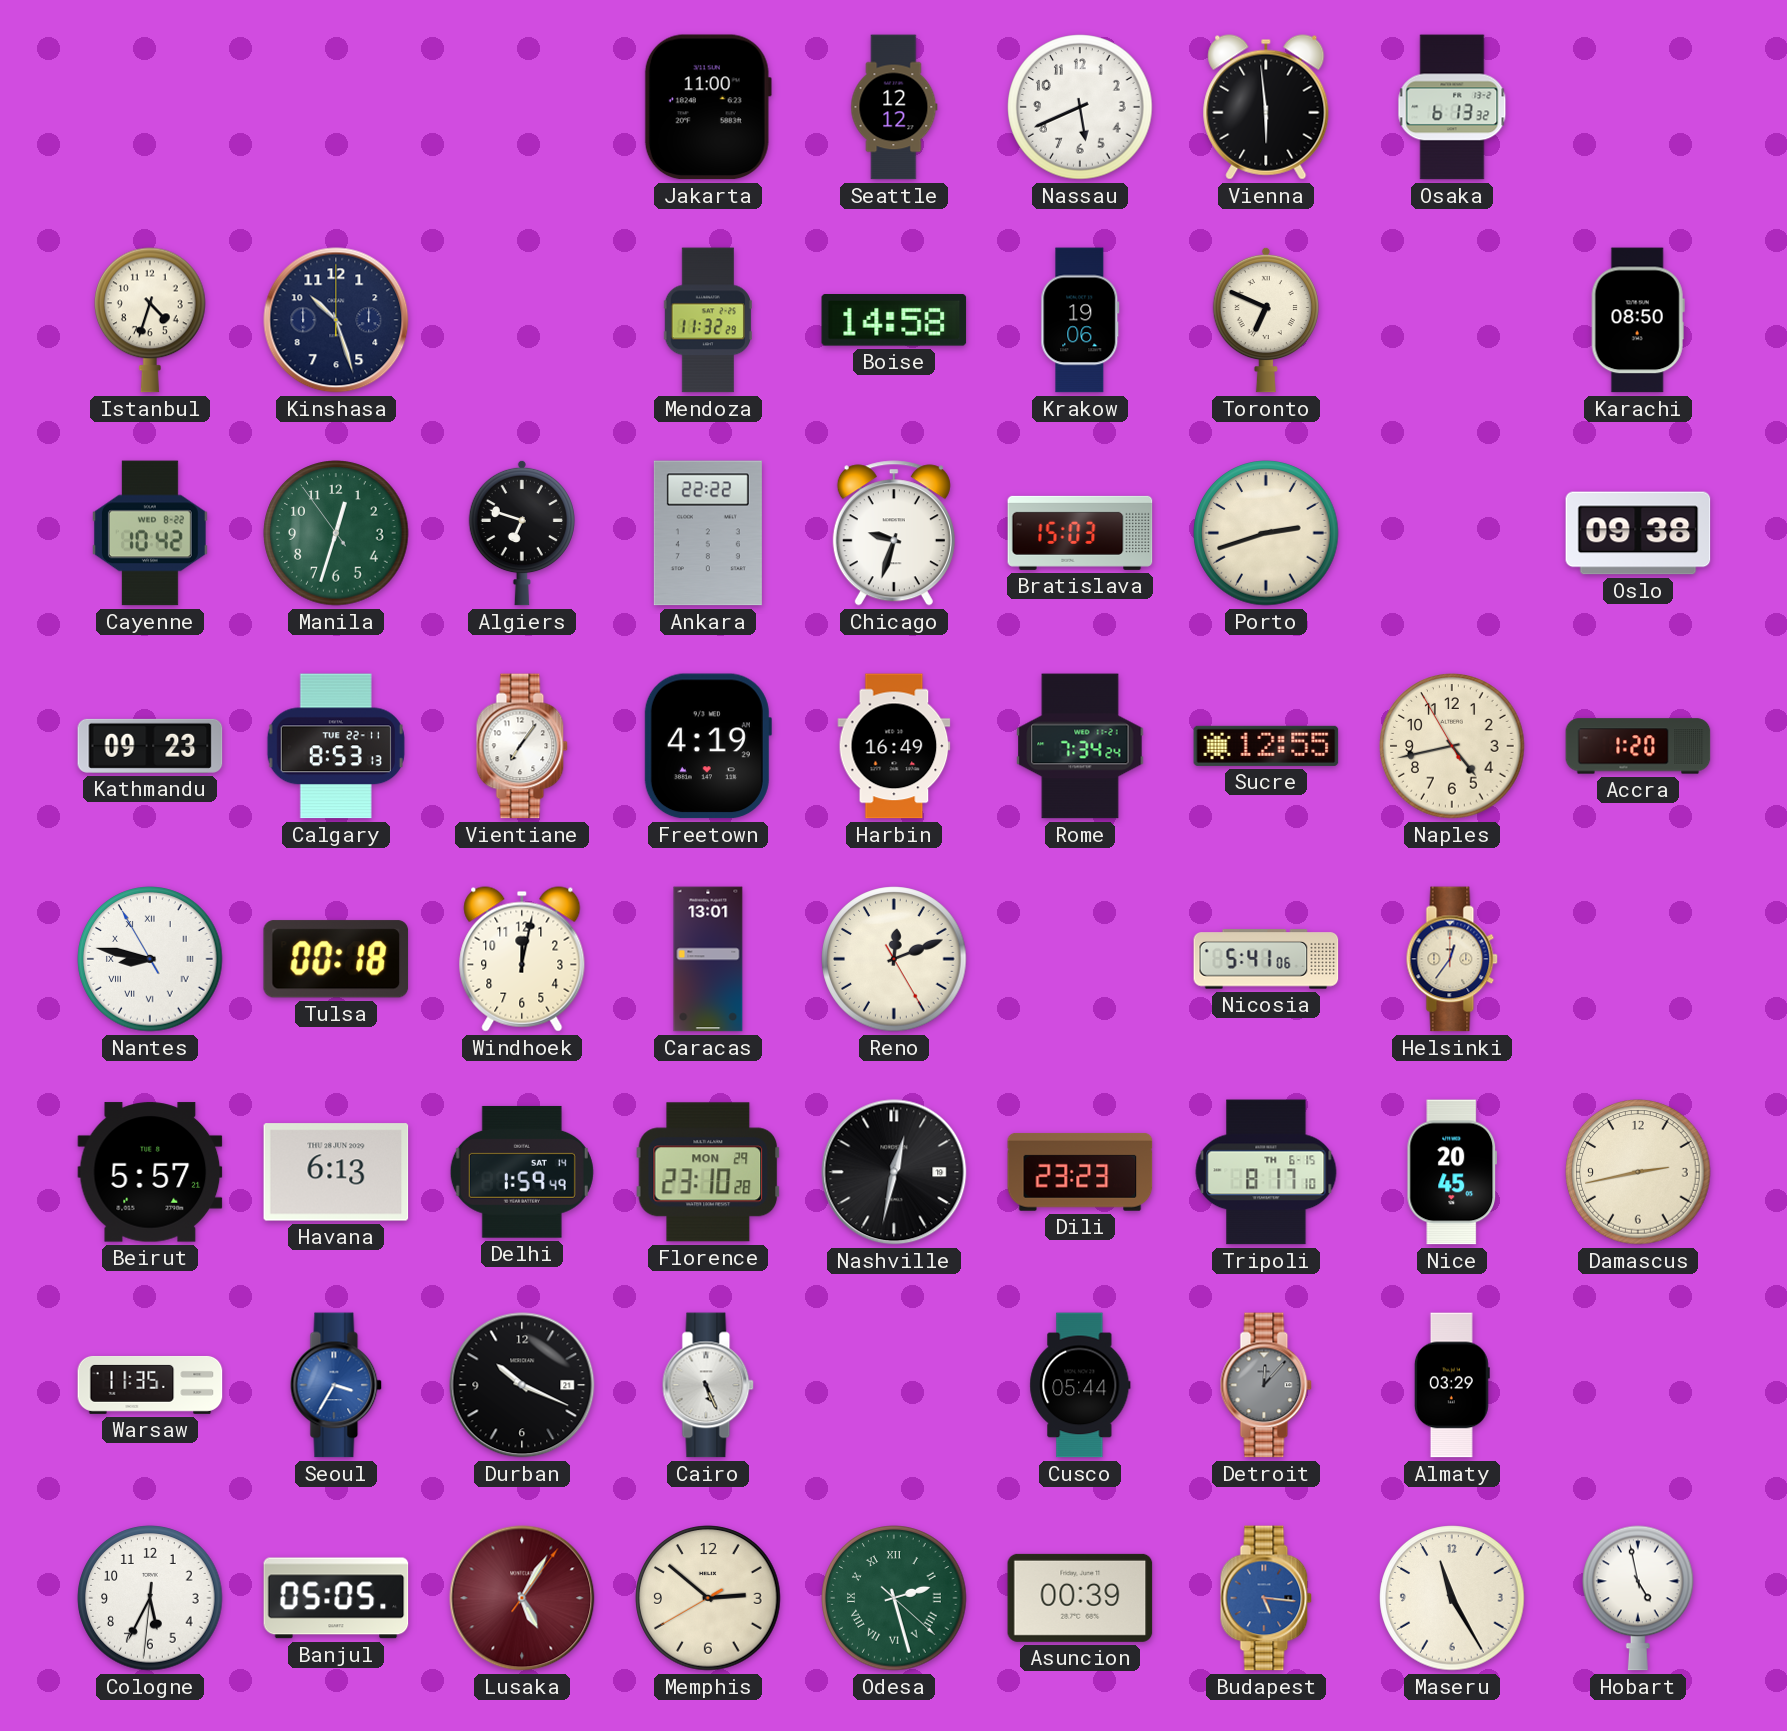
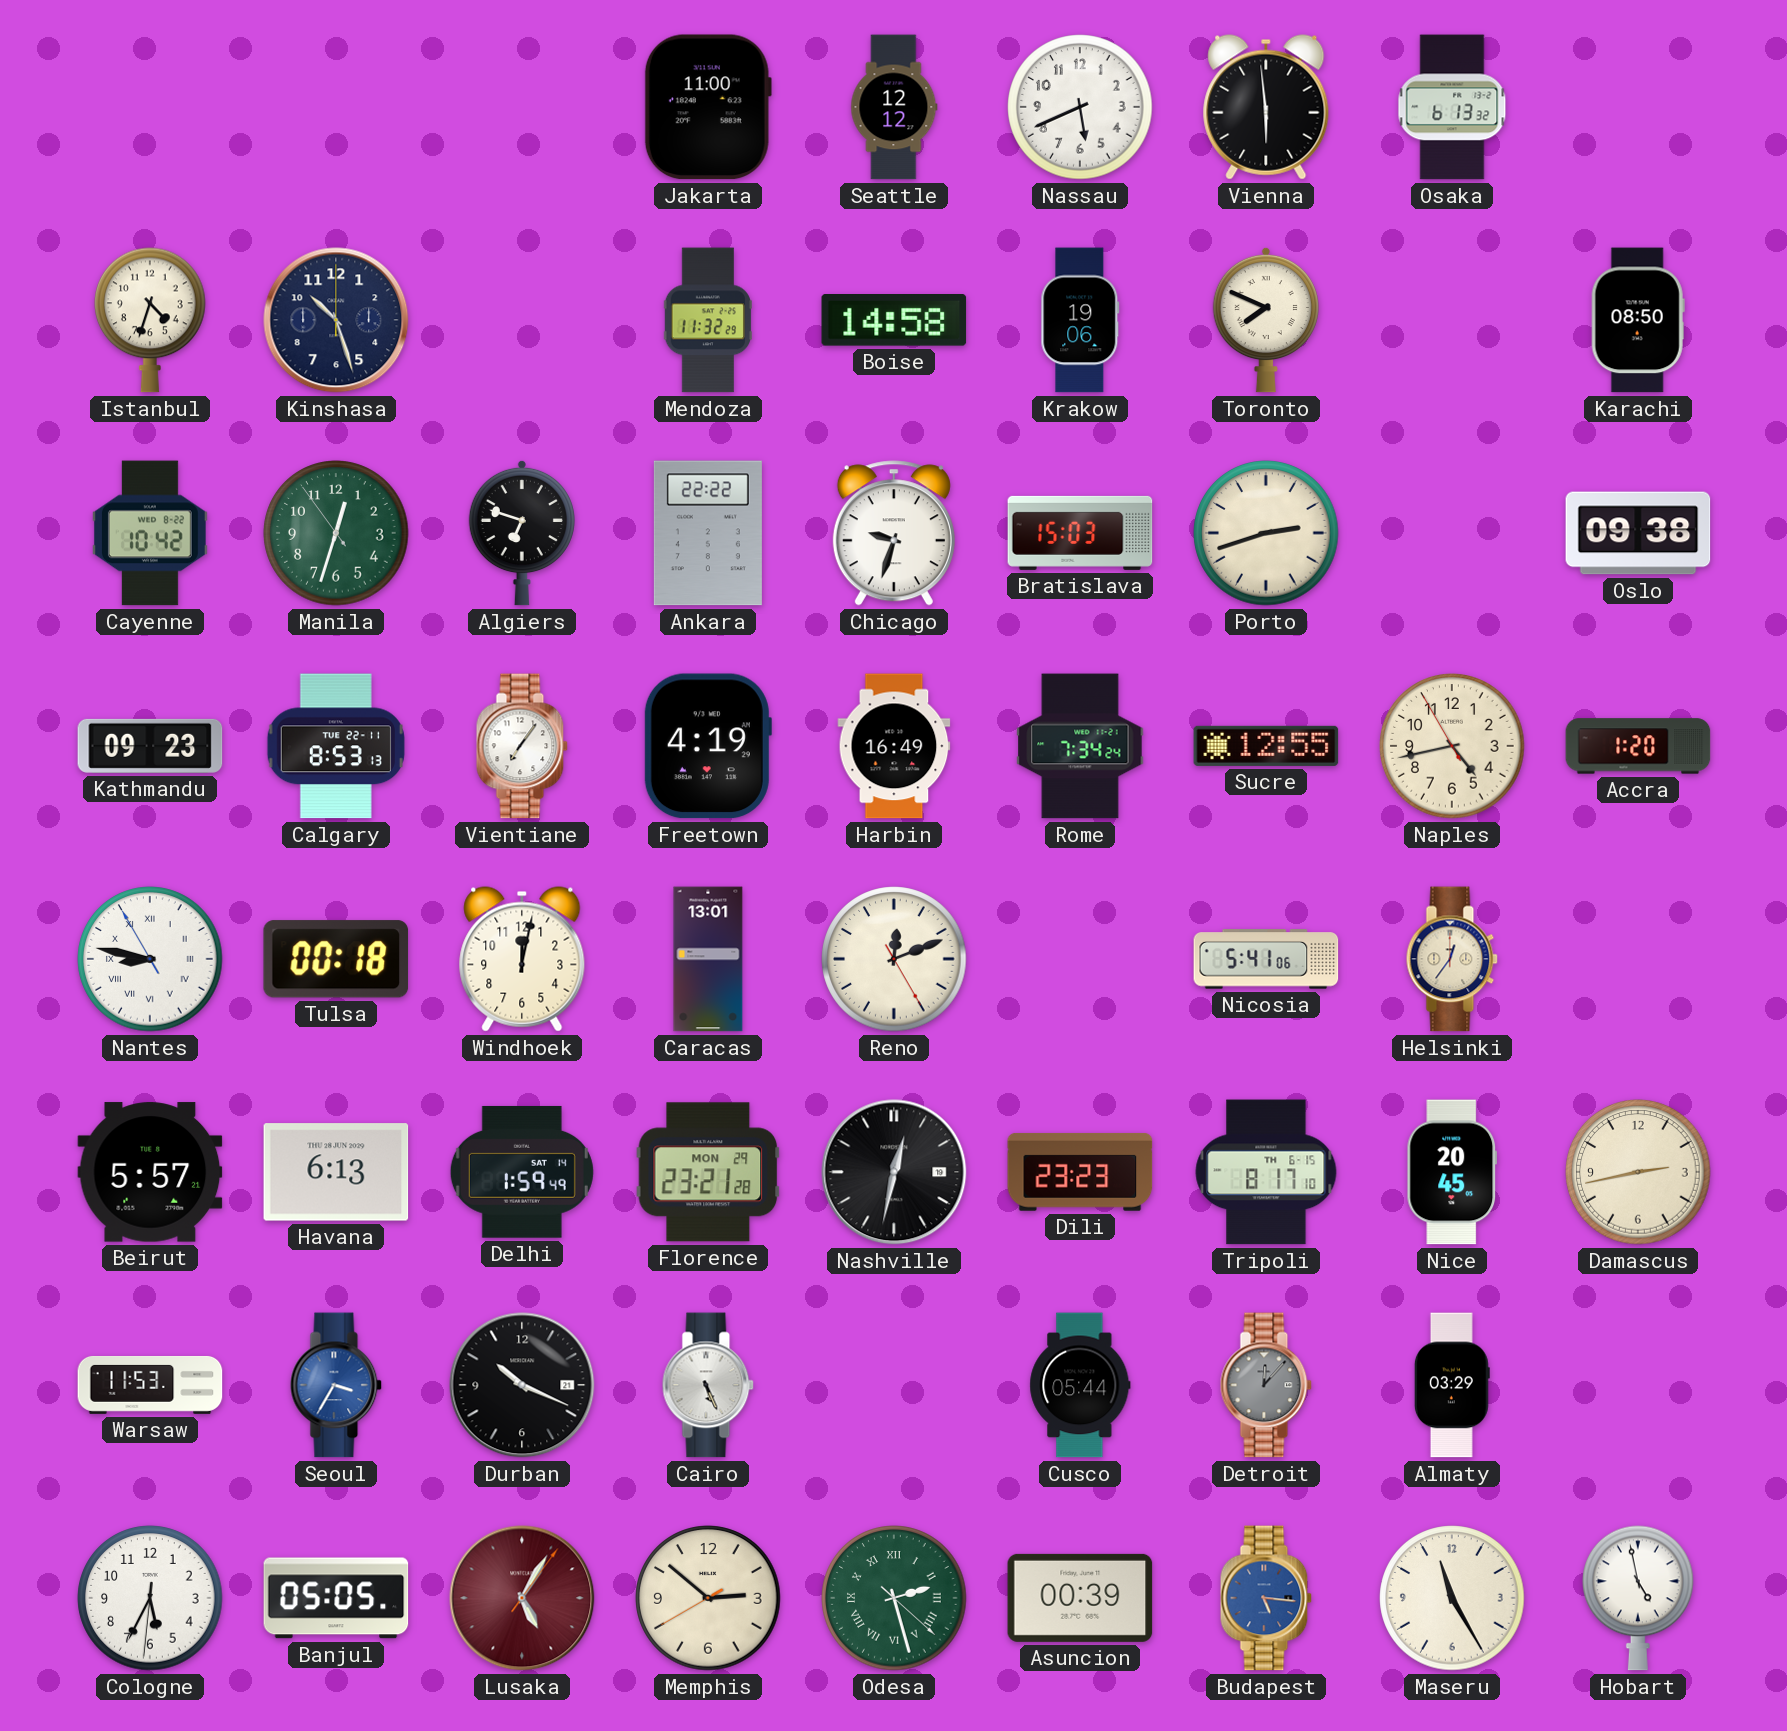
Toronto: 6:49 -> 7:49 (1266, 320)
Florence: 23:10 -> 23:21 (708, 1172)
Warsaw: 11:35 -> 11:53 (150, 1385)
